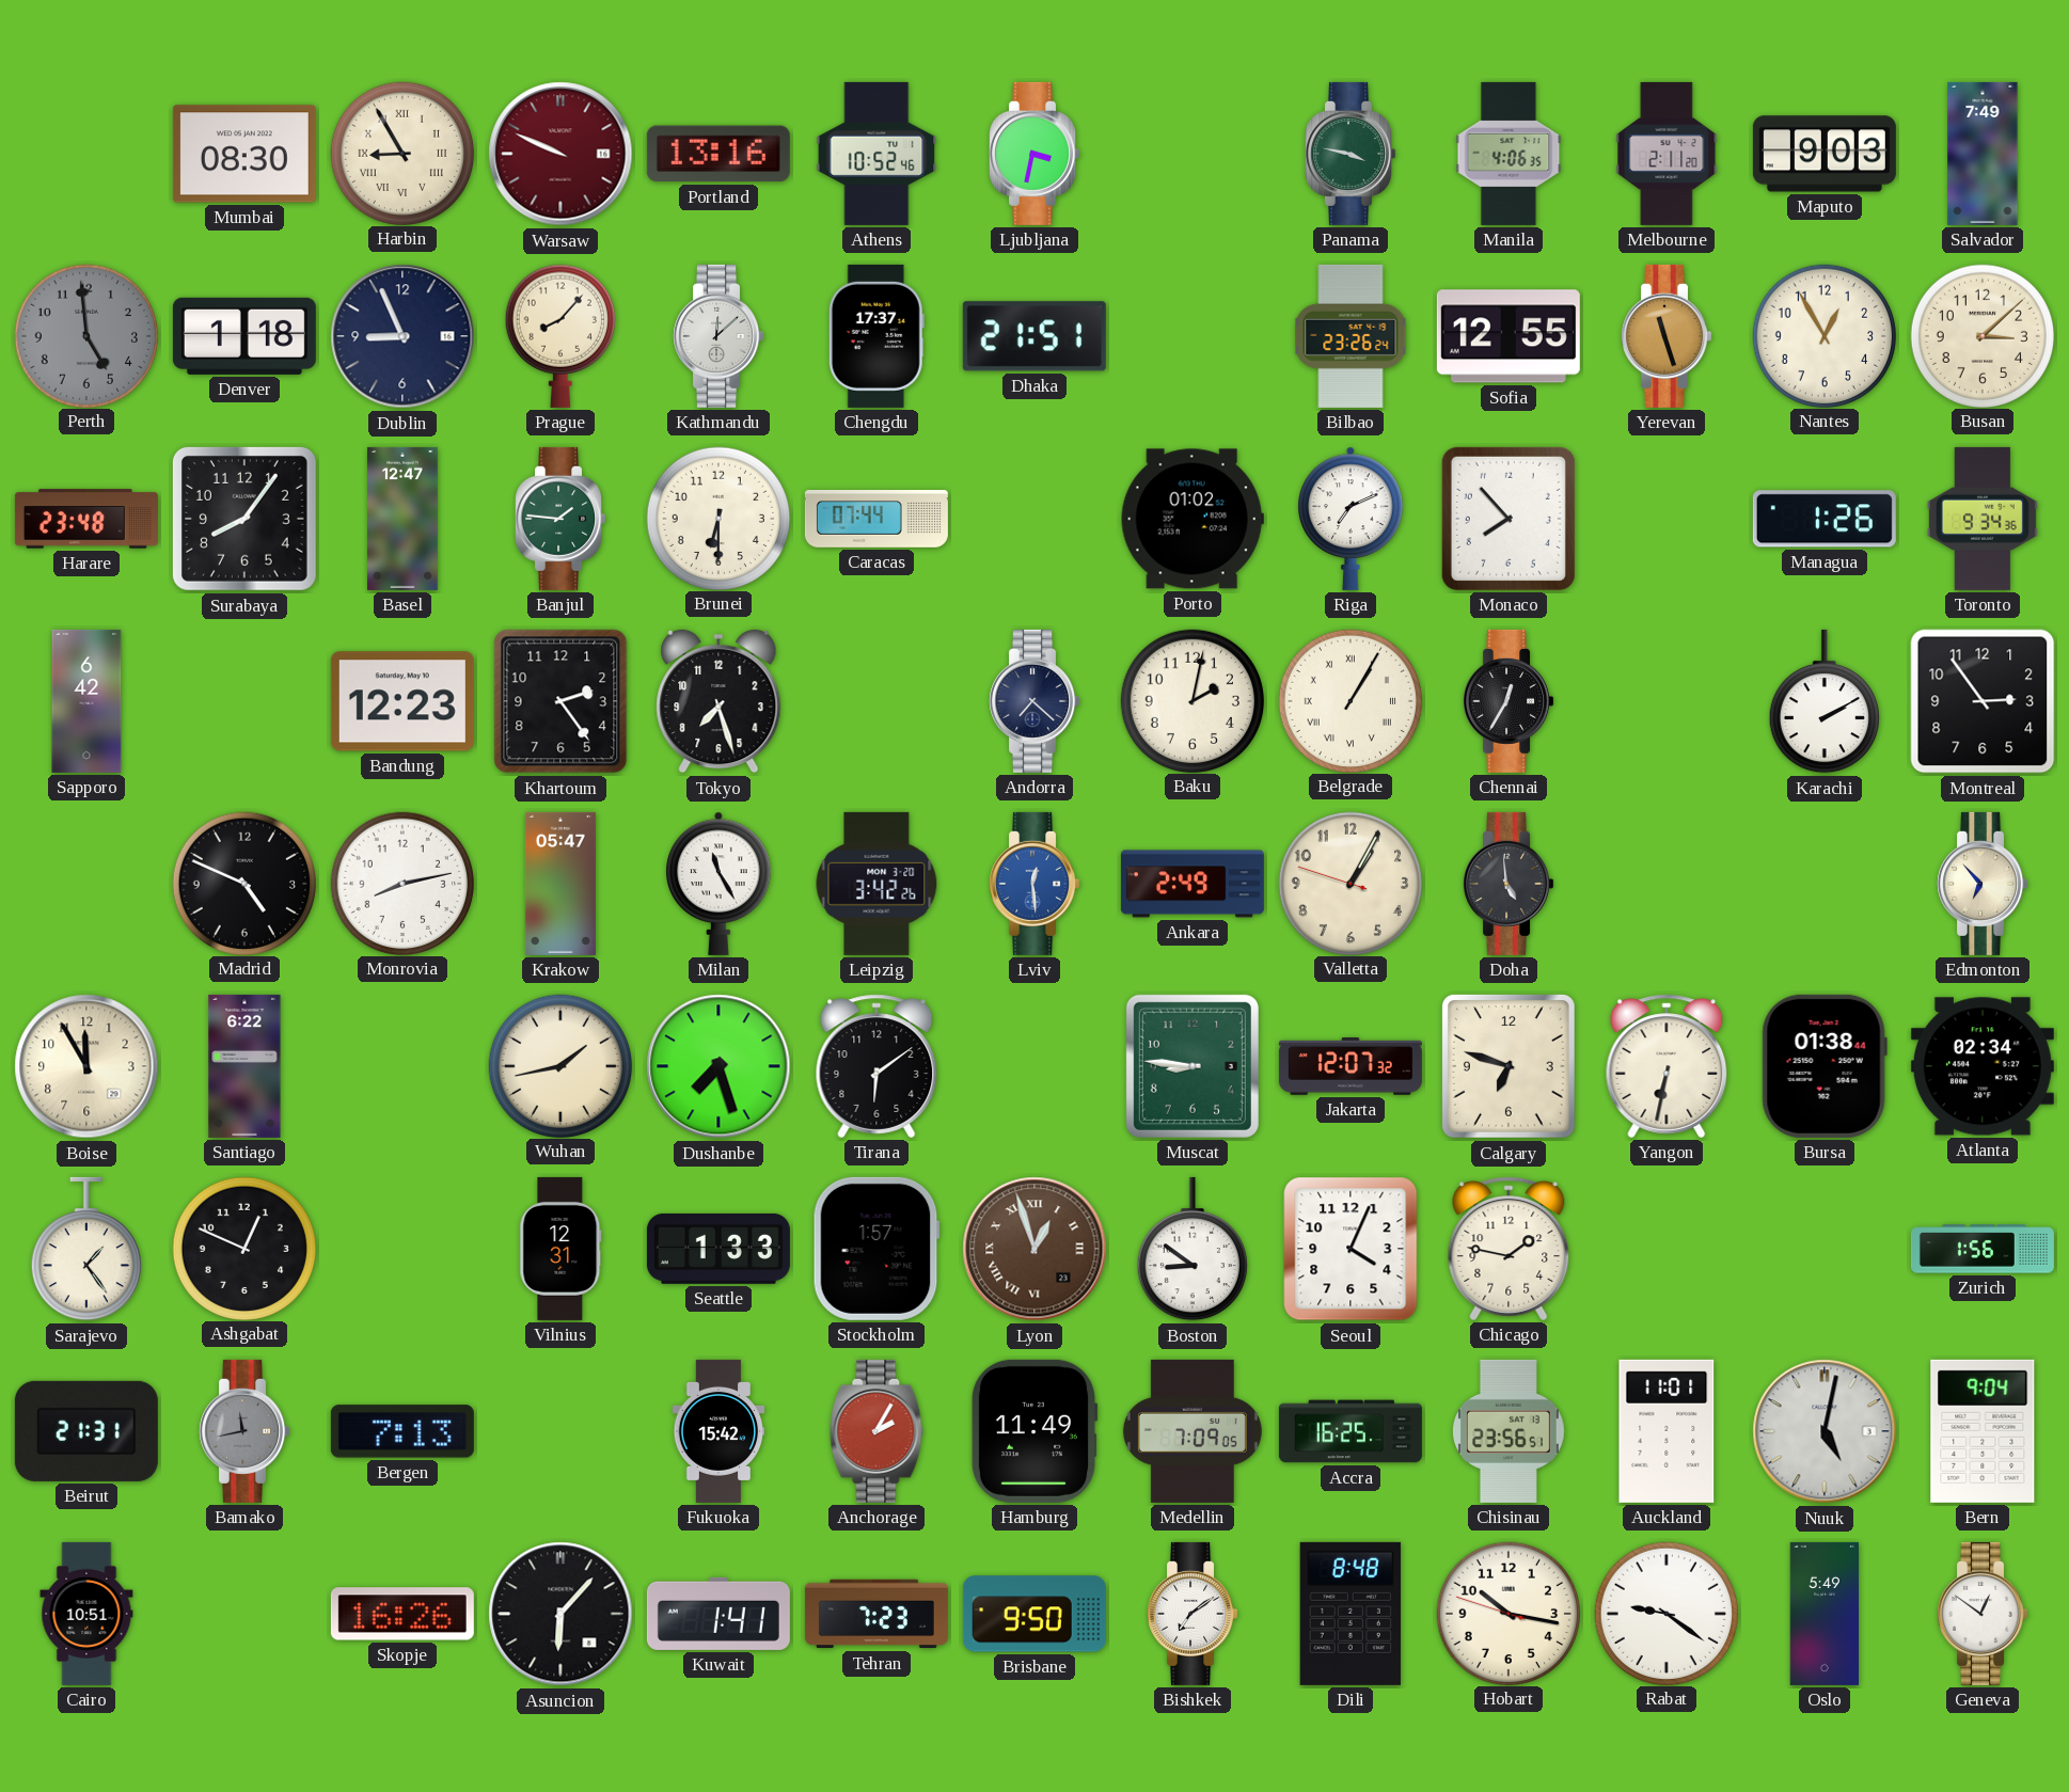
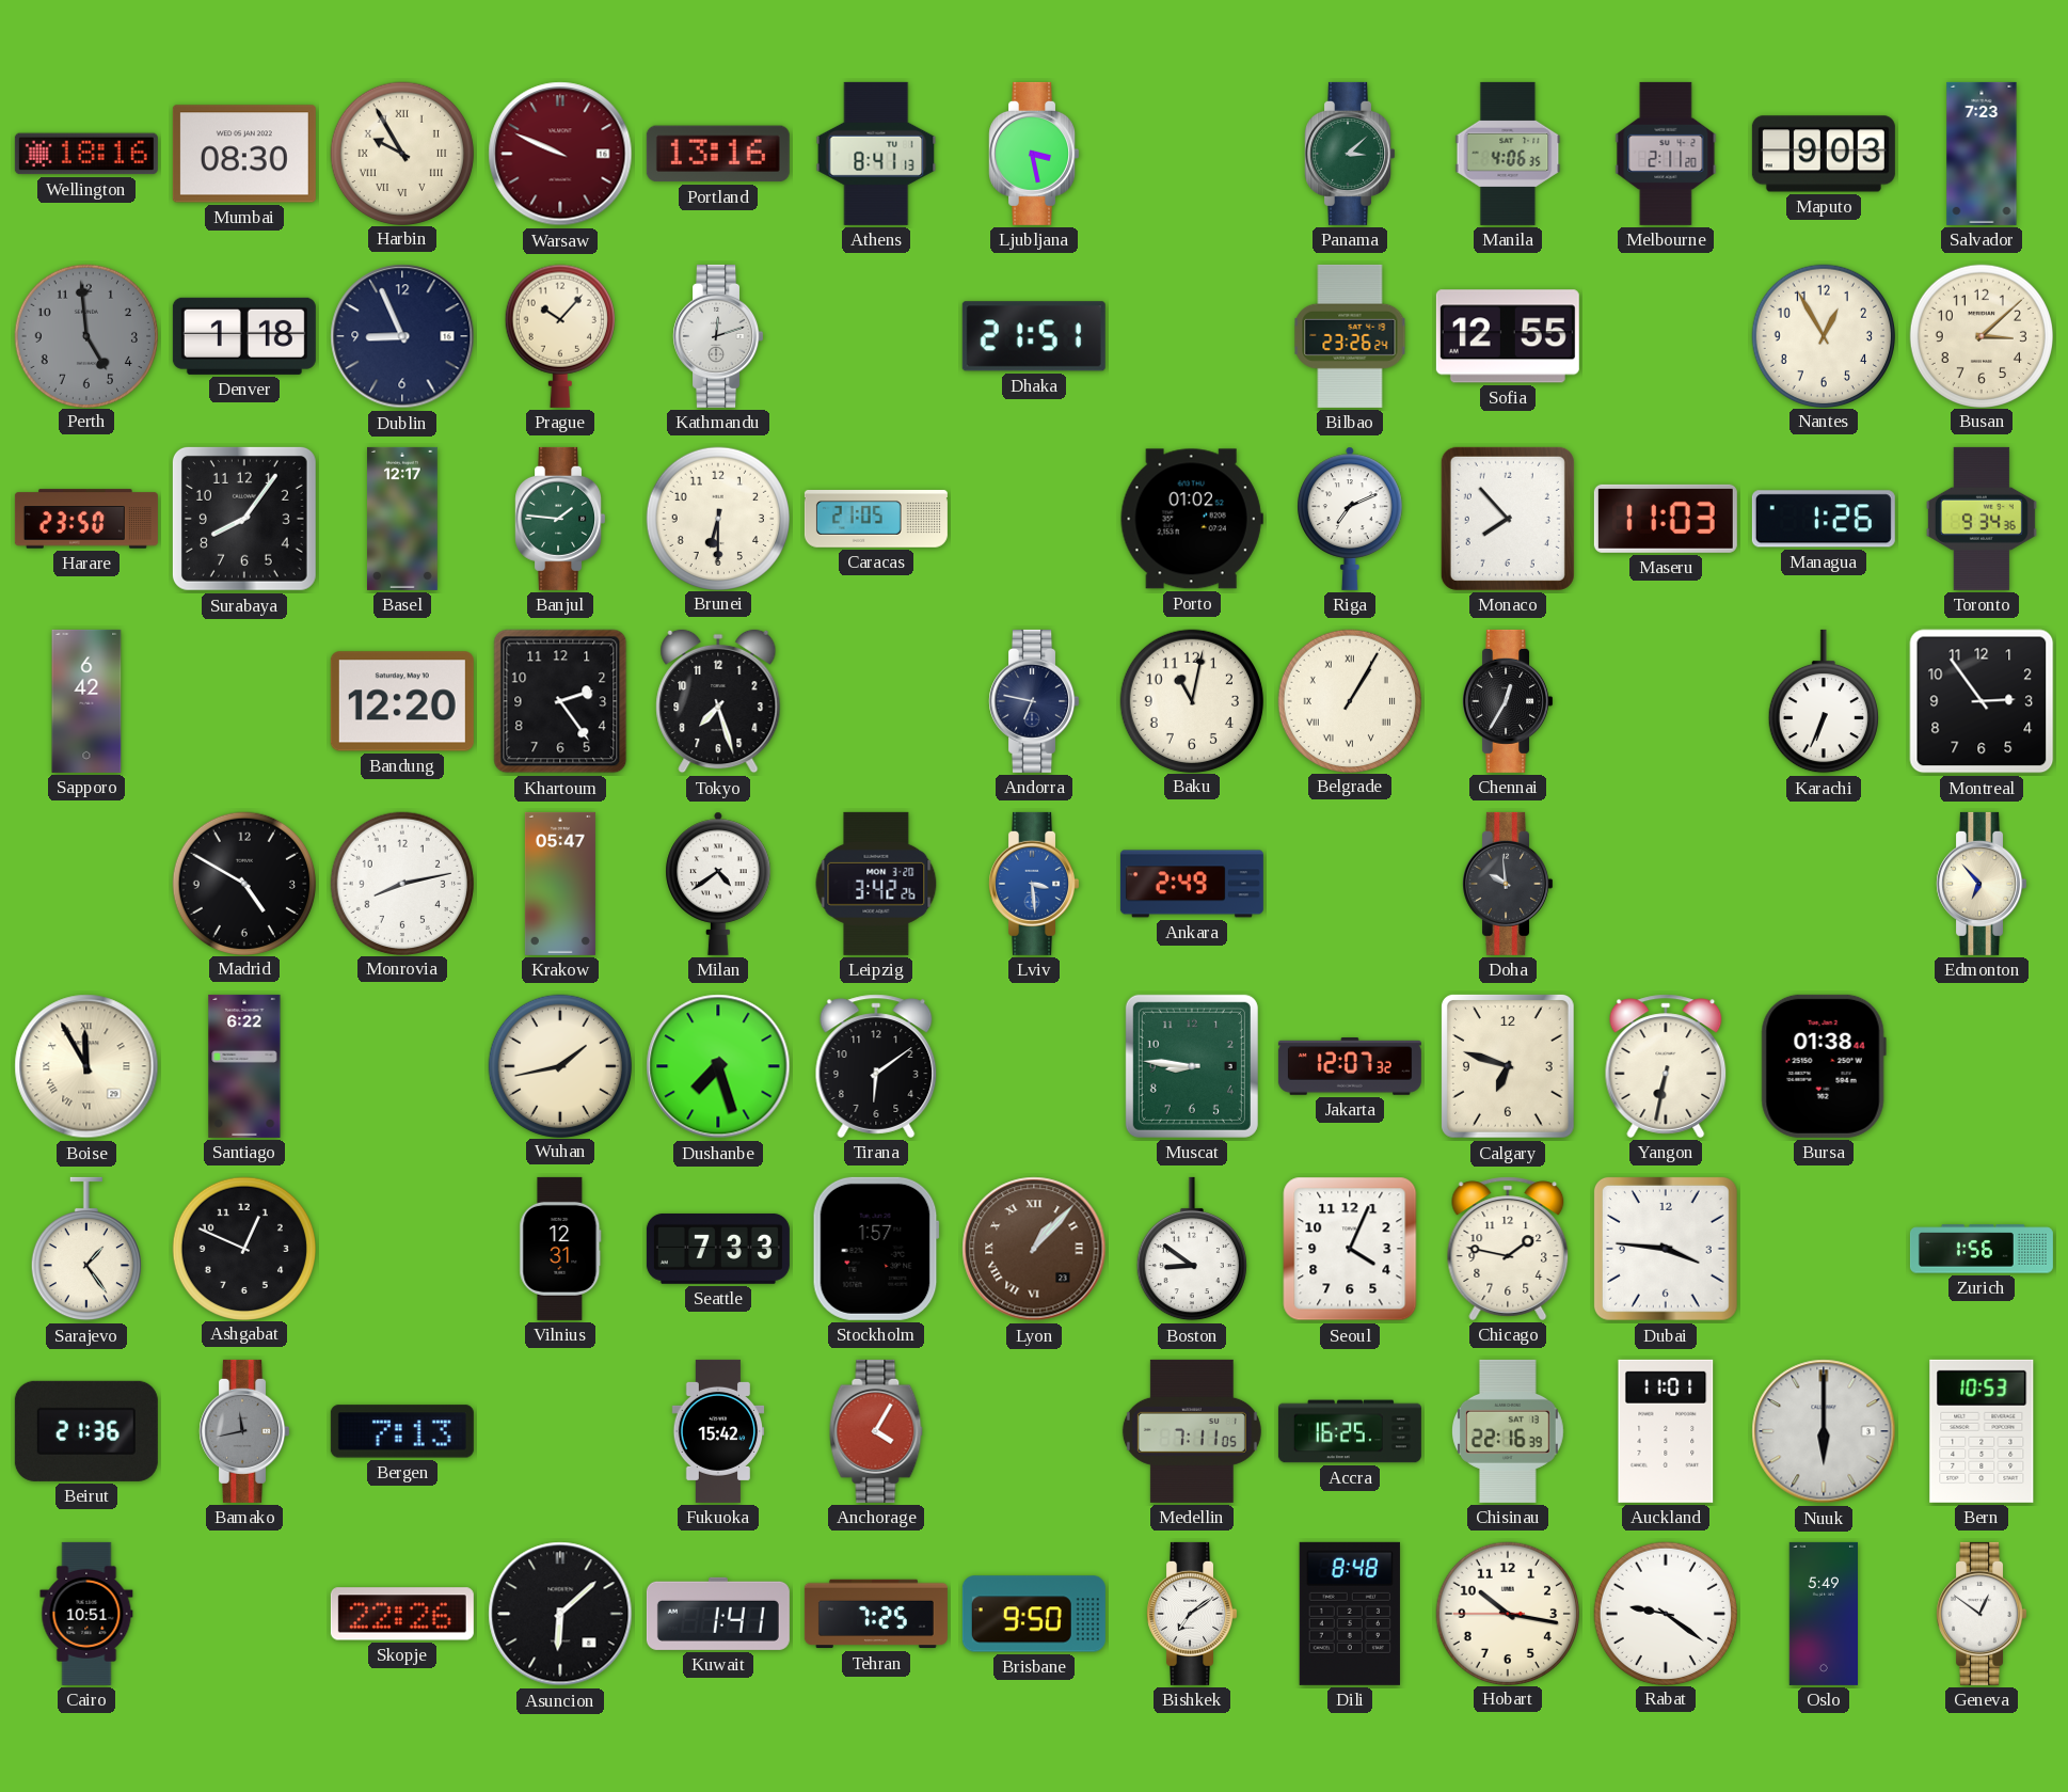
Wellington: none -> 18:16 (86, 154)
Harbin: 8:55 -> 9:55 (401, 153)
Athens: 10:52 -> 8:41 (876, 154)
Ljubljana: 3:32 -> 3:28 (1034, 154)
Panama: 3:47 -> 3:08 (1350, 154)
Salvador: 7:49 -> 7:23 (1982, 154)
Prague: 8:07 -> 10:07 (560, 336)
Kathmandu: 12:08 -> 12:12 (718, 336)
Chengdu: 17:37 -> none (876, 336)
Yerevan: 11:27 -> none (1667, 336)
Harare: 23:48 -> 23:50 (86, 519)
Basel: 12:47 -> 12:17 (403, 519)
Caracas: 07:44 -> 21:05 (876, 520)
Maseru: none -> 11:03 (1666, 519)
Bandung: 12:23 -> 12:20 (402, 701)
Andorra: 7:22 -> 6:47 (1034, 701)
Baku: 2:02 -> 11:02 (1191, 700)
Karachi: 2:10 -> 6:34 (1824, 701)
Madrid: 4:49 -> 4:50 (243, 883)
Milan: 11:25 -> 4:39 (718, 884)
Lviv: 12:29 -> 3:29 (1034, 884)
Valletta: 1:04 -> none (1349, 883)
Doha: 4:59 -> 9:59 (1508, 884)
Boise numerals: Arabic -> Roman (86, 1066)
Atlanta: 02:34 -> none (1983, 1066)
Seattle: 1:33 -> 7:33 (718, 1249)
Lyon: 12:57 -> 1:07 (1034, 1249)
Dubai: none -> 3:46 (1666, 1249)
Beirut: 21:31 -> 21:36 (86, 1431)
Anchorage: 2:05 -> 4:05 (876, 1431)
Hamburg: 11:49 -> none (1034, 1431)
Medellin: 7:09 -> 7:11 (1192, 1431)
Chisinau: 23:56 -> 22:16 (1509, 1431)
Nuuk: 5:02 -> 6:00 (1824, 1431)
Bern: 9:04 -> 10:53 (1982, 1431)
Skopje: 16:26 -> 22:26 (402, 1614)
Asuncion: 6:07 -> 6:08 (560, 1614)
Tehran: 7:23 -> 7:25 (876, 1614)
Hobart: 10:16:48 -> 10:16:45 (1507, 1613)
